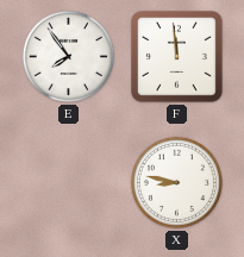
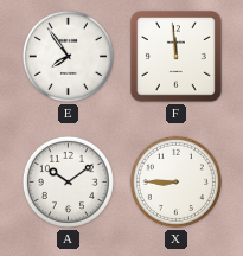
A: none -> 10:09 (68, 181)
X: 8:47 -> 8:45 (175, 181)
